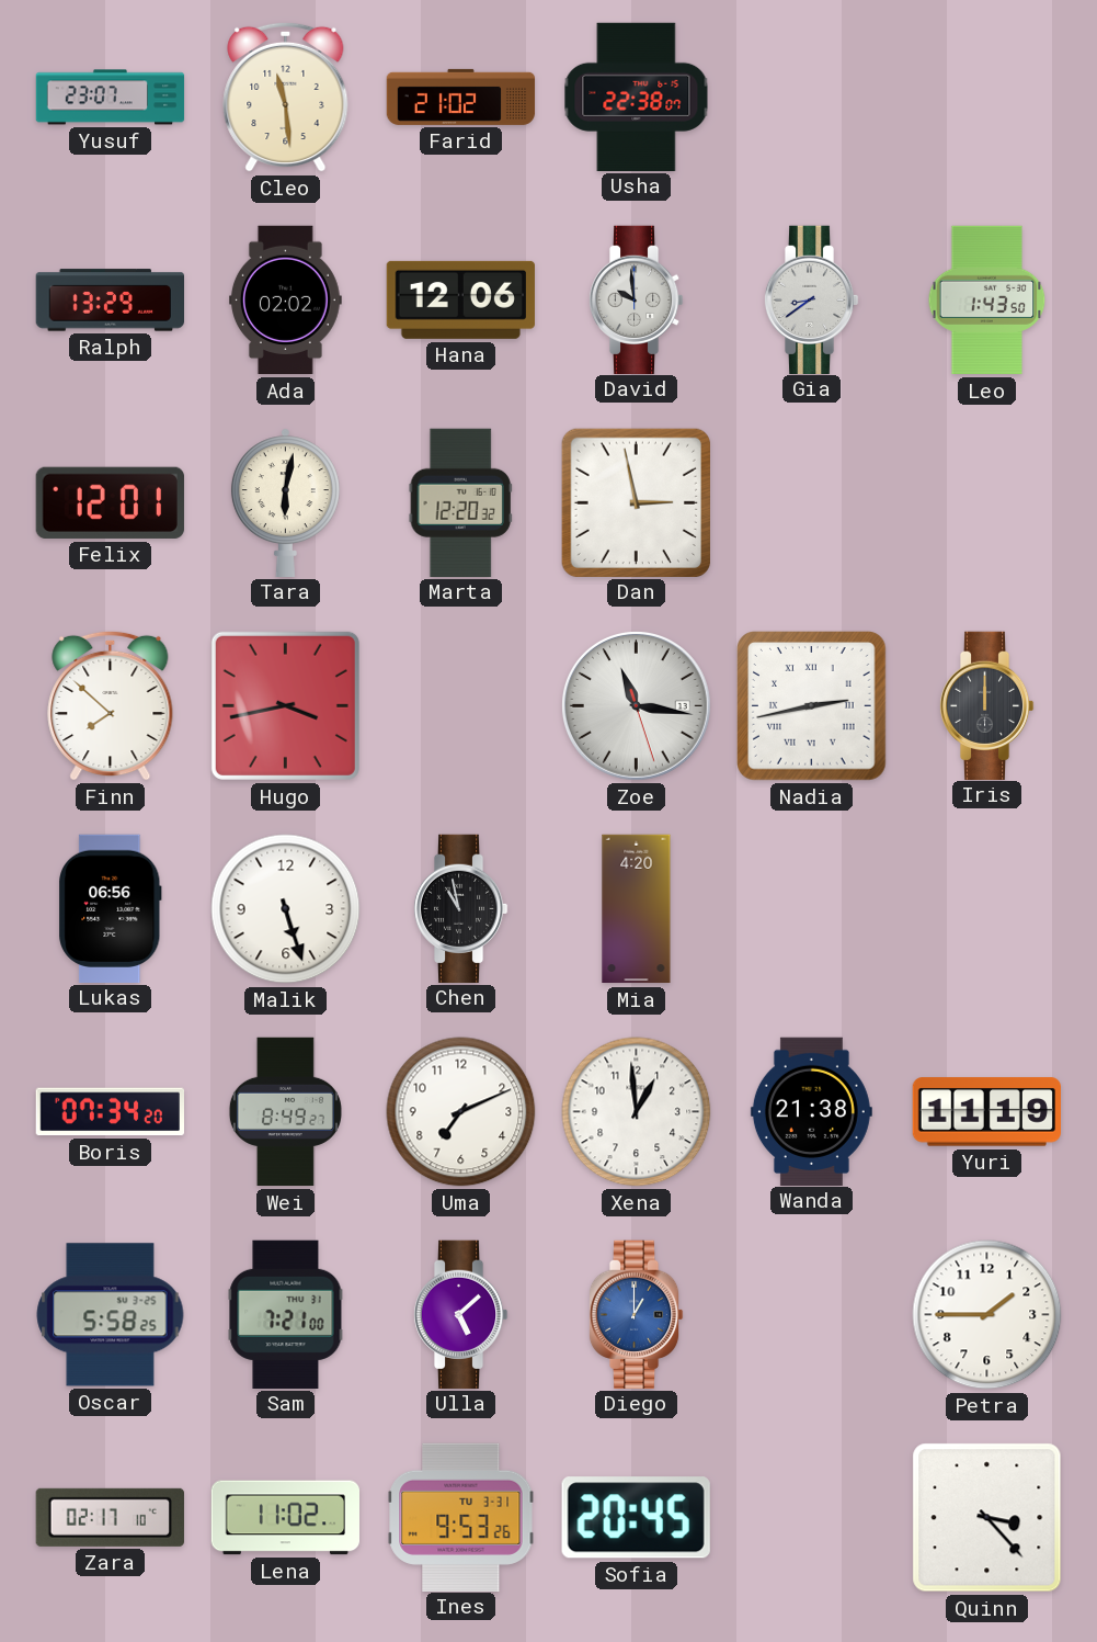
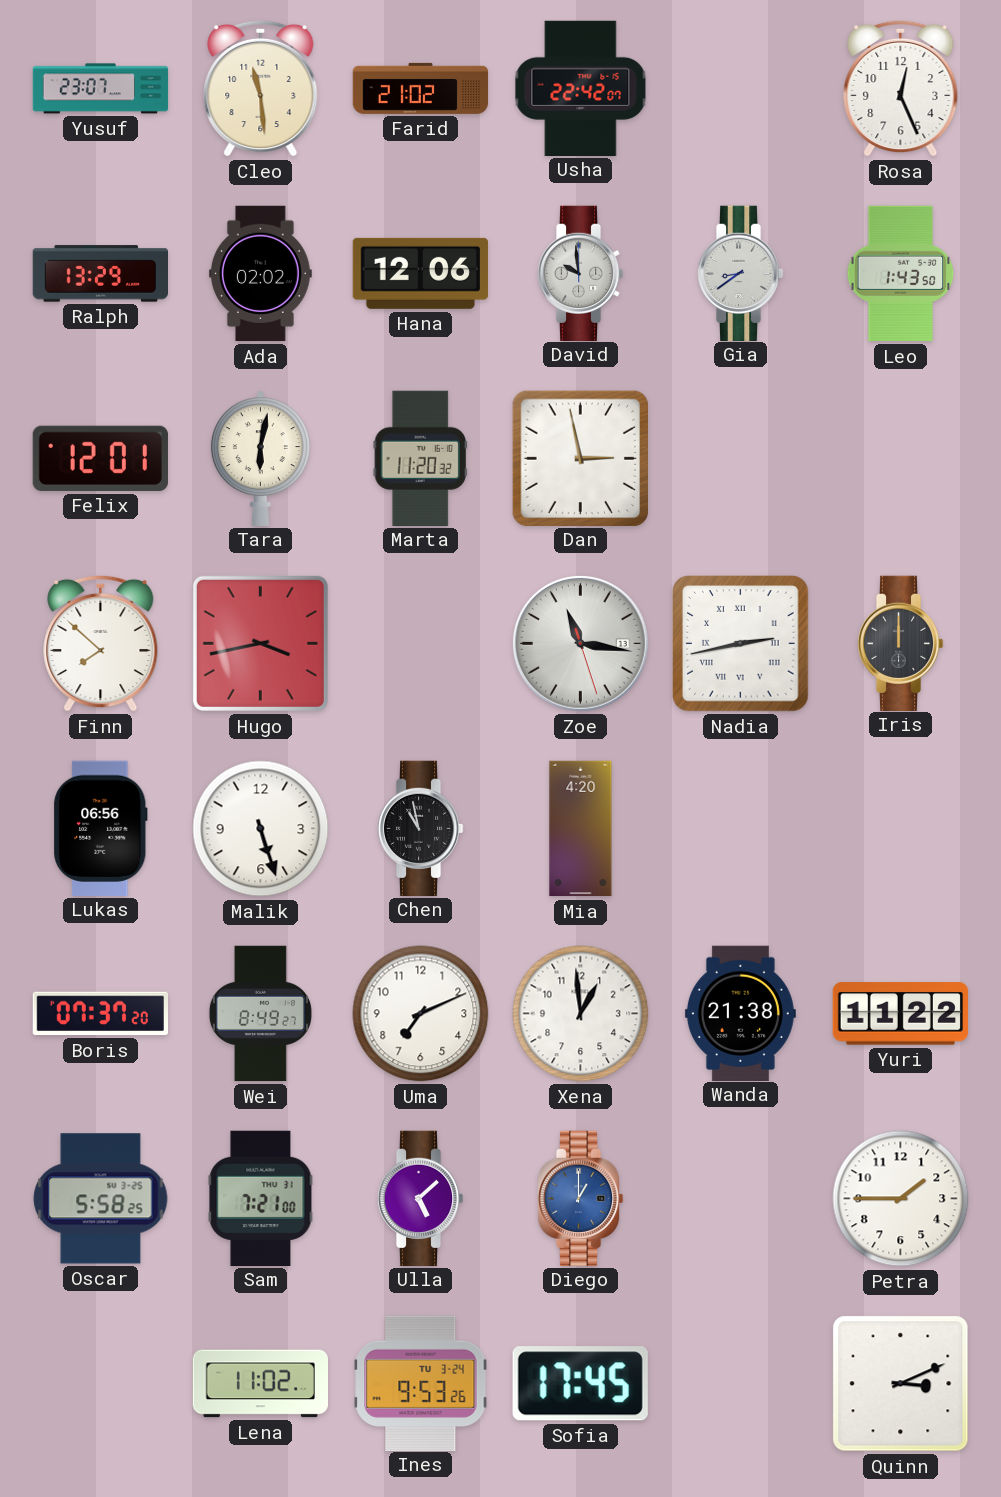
Usha: 22:38 -> 22:42 (581, 88)
Rosa: none -> 12:26 (901, 88)
Marta: 12:20 -> 11:20 (420, 458)
Boris: 07:34 -> 07:37 (100, 1014)
Yuri: 11:19 -> 11:22 (900, 1014)
Zara: 02:17 -> none (110, 1517)
Ines date: TU 3-31 -> TU 3-24 (421, 1383)
Sofia: 20:45 -> 17:45 (580, 1384)
Quinn: 3:23 -> 3:11 (901, 1384)
